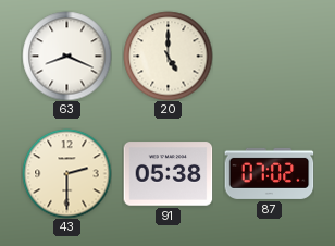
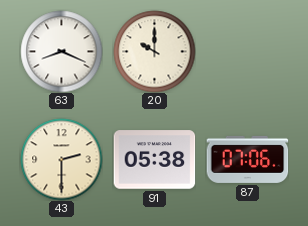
20: 5:00 -> 10:00 (154, 51)
87: 07:02 -> 07:06 (247, 159)
